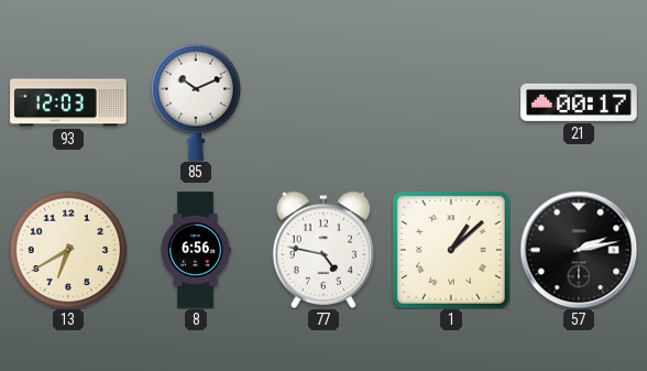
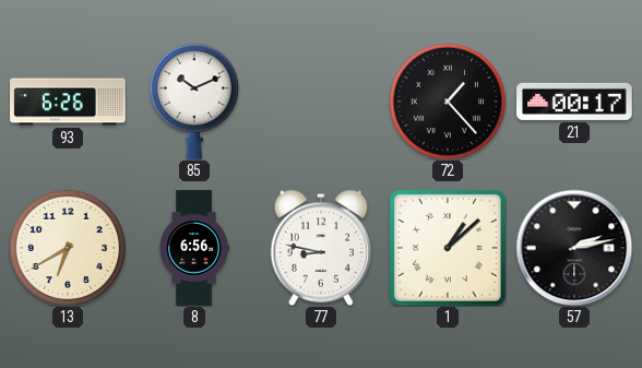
93: 12:03 -> 6:26 (68, 102)
72: none -> 1:23 (448, 102)
77: 4:47 -> 8:47 (320, 248)
